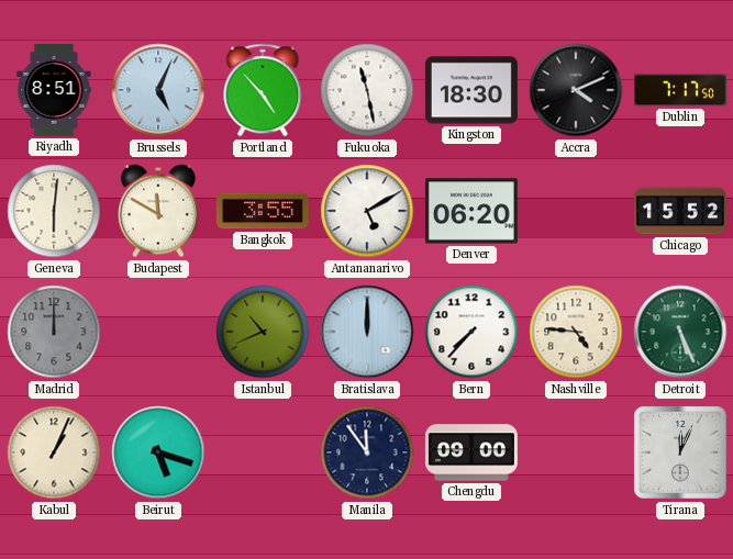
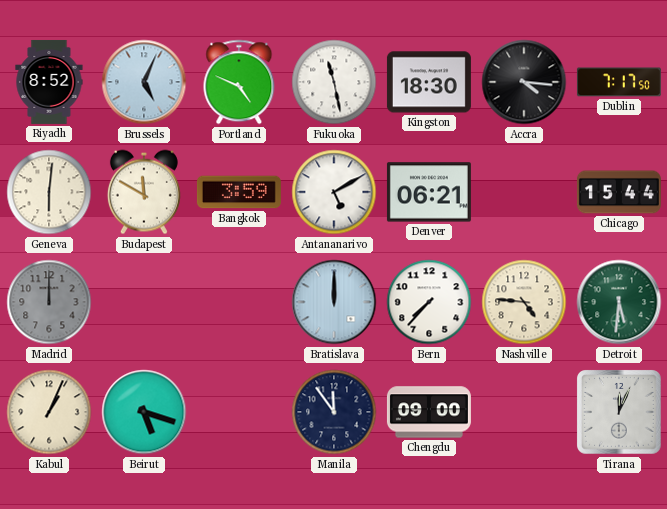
Riyadh: 8:51 -> 8:52 (49, 82)
Portland: 4:53 -> 4:49 (239, 82)
Accra: 4:11 -> 4:16 (524, 82)
Bangkok: 3:55 -> 3:59 (239, 192)
Denver: 06:20 -> 06:21 (429, 192)
Chicago: 15:52 -> 15:44 (619, 192)
Istanbul: 10:41 -> none (263, 332)
Detroit: 5:26 -> 5:31 (619, 302)
